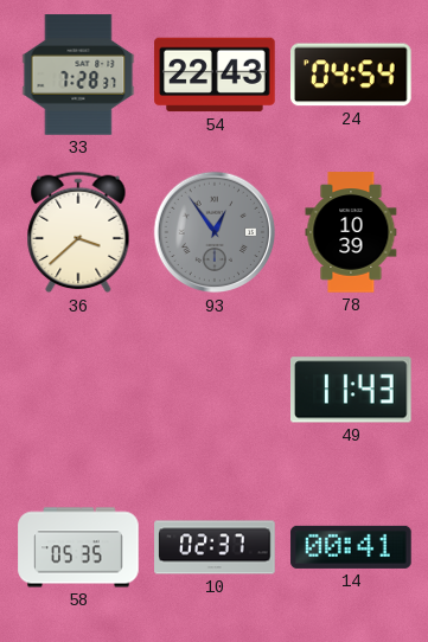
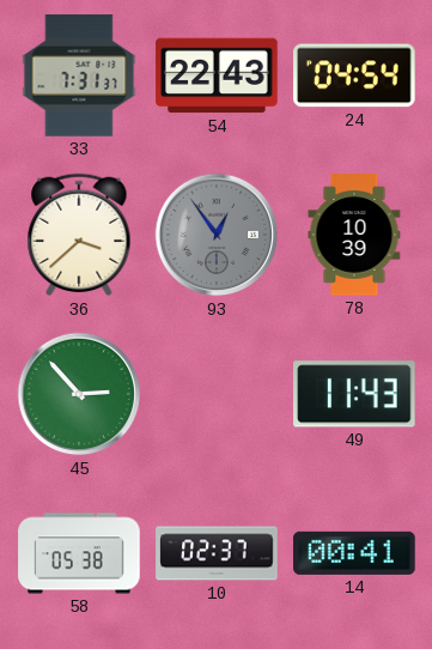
33: 7:28 -> 7:31 (79, 75)
45: none -> 2:53 (79, 394)
58: 05:35 -> 05:38 (79, 553)
